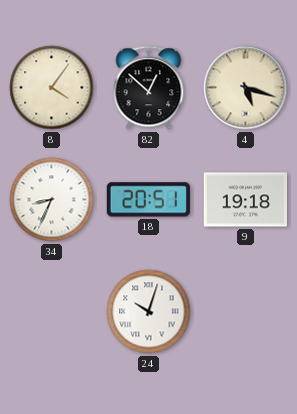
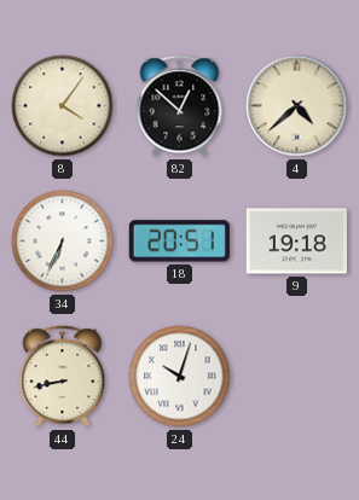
4: 5:18 -> 4:38 (297, 106)
34: 8:34 -> 6:34 (63, 242)
44: none -> 8:43 (63, 377)
